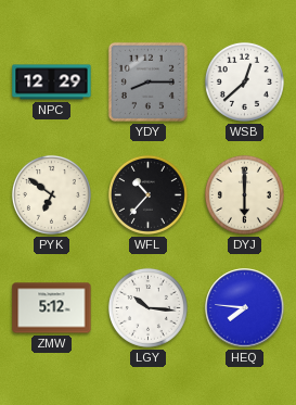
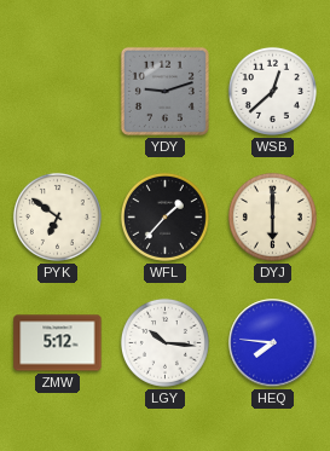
NPC: 12:29 -> none (52, 83)
YDY: 8:15 -> 9:12 (164, 91)
WFL: 10:37 -> 1:37 (164, 216)
